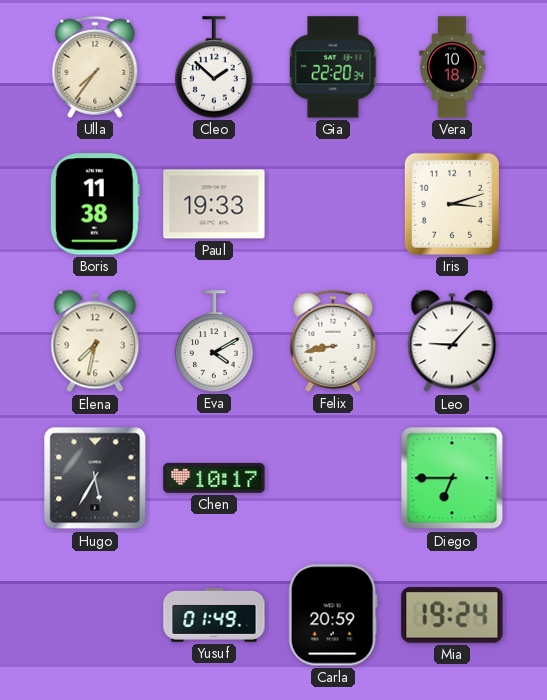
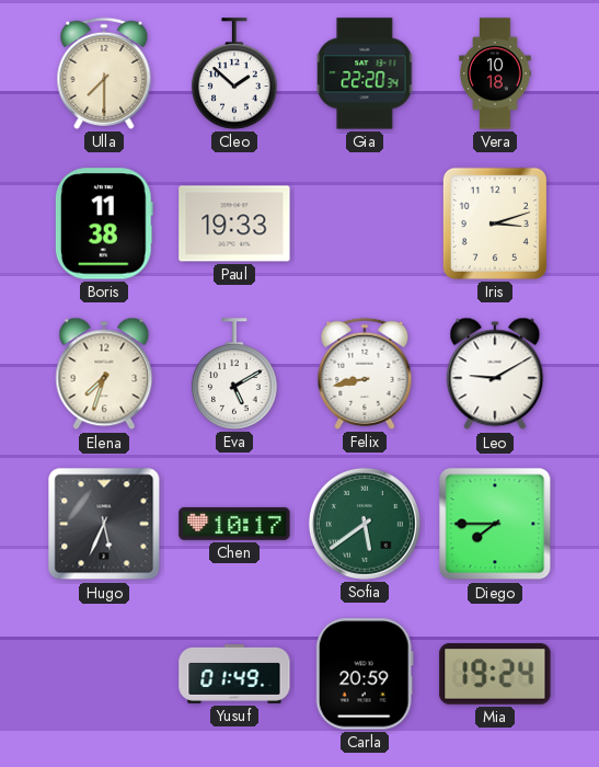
Ulla: 7:36 -> 7:30 (104, 73)
Elena: 7:32 -> 7:33 (104, 374)
Eva: 4:10 -> 5:10 (235, 374)
Leo: 9:07 -> 9:10 (495, 374)
Hugo: 5:35 -> 5:34 (104, 524)
Sofia: none -> 5:39 (365, 524)
Diego: 6:45 -> 7:45 (495, 524)
